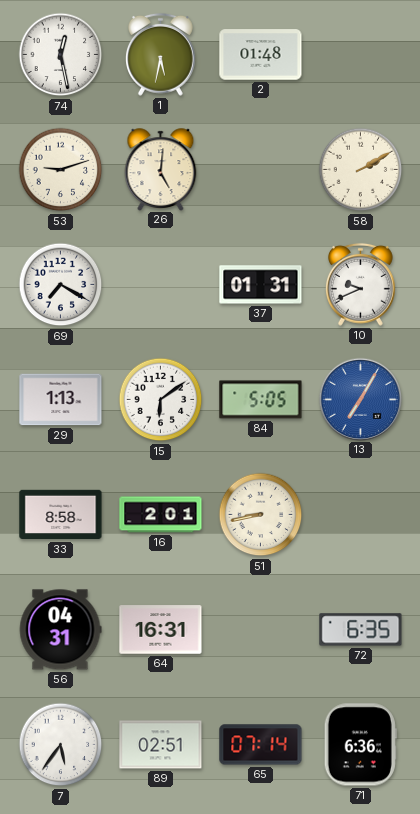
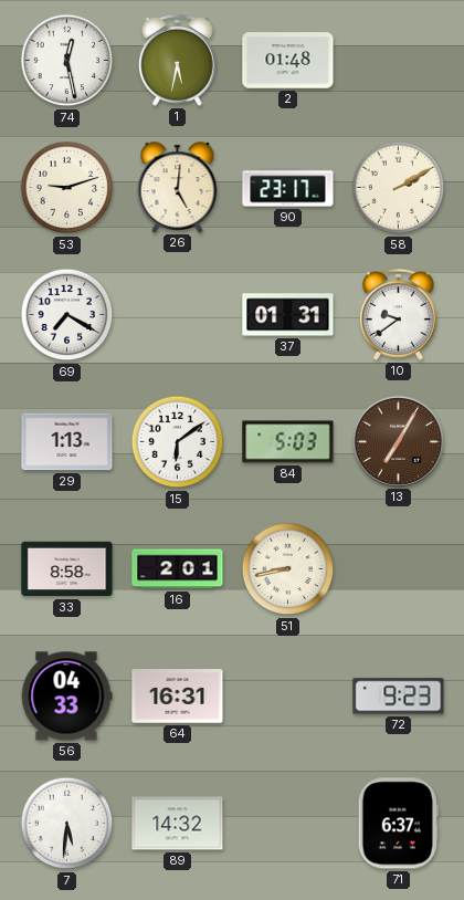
90: none -> 23:17 (288, 188)
10: 9:41 -> 9:39 (399, 314)
84: 5:05 -> 5:03 (288, 442)
13 dial: blue -> brown (398, 441)
56: 04:31 -> 04:33 (66, 697)
72: 6:35 -> 9:23 (399, 697)
7: 5:36 -> 5:31 (67, 824)
89: 02:51 -> 14:32 (178, 824)
65: 07:14 -> none (261, 745)
71: 6:36 -> 6:37 (398, 824)
